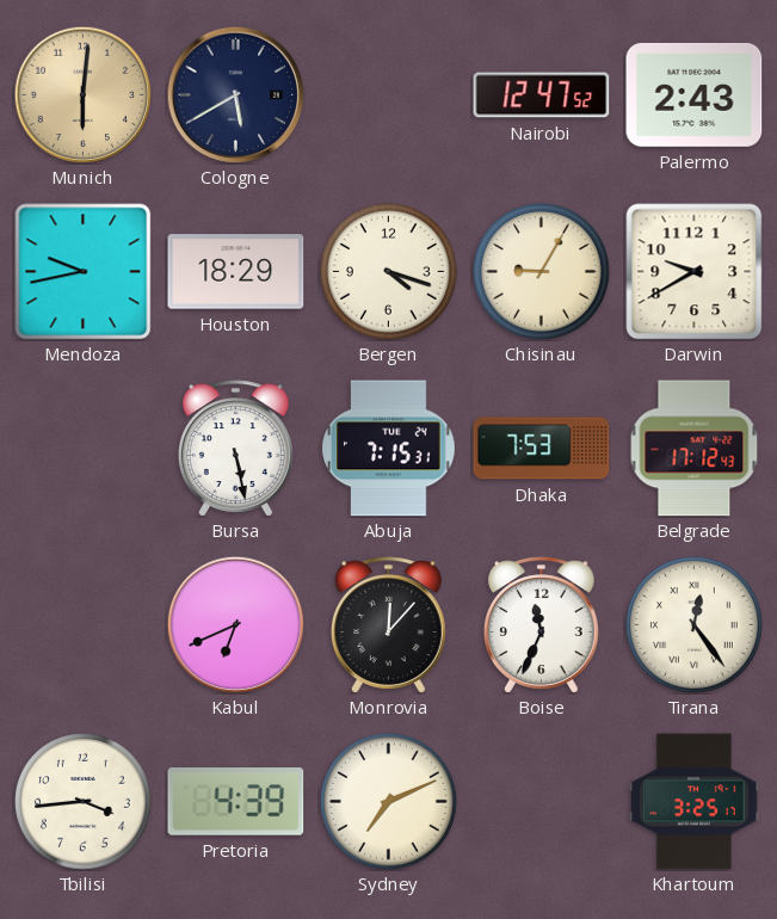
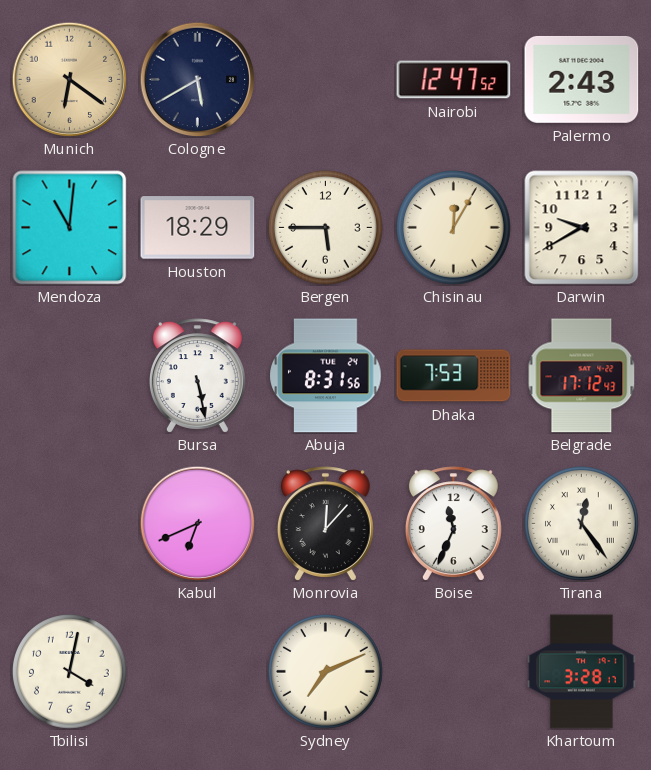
Munich: 6:01 -> 6:21 (69, 79)
Mendoza: 9:43 -> 11:01 (70, 228)
Bergen: 4:18 -> 5:45 (326, 228)
Chisinau: 9:05 -> 12:05 (454, 228)
Abuja: 7:15 -> 8:31 (326, 376)
Tbilisi: 3:44 -> 4:02 (70, 672)
Pretoria: 4:39 -> none (236, 802)
Khartoum: 3:25 -> 3:28 (582, 672)
